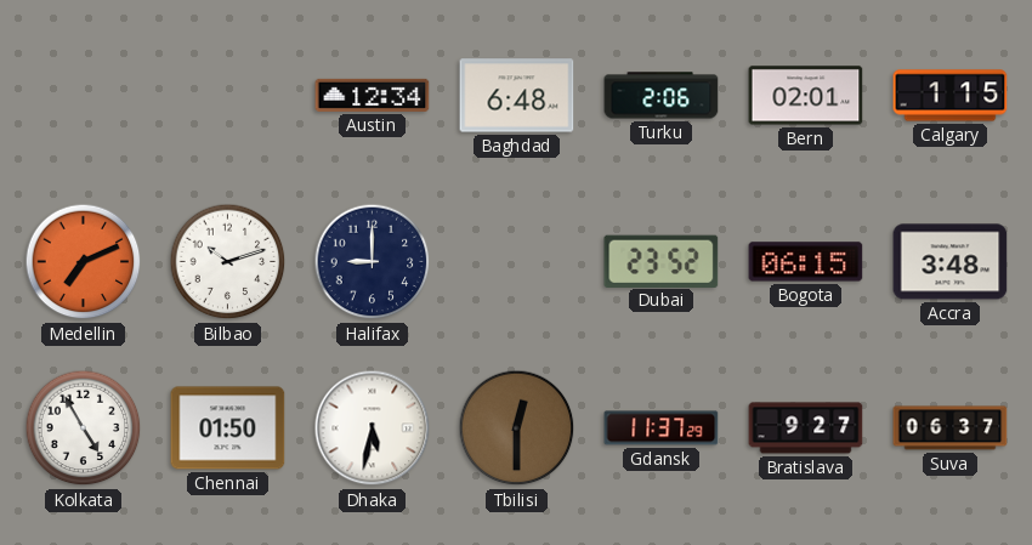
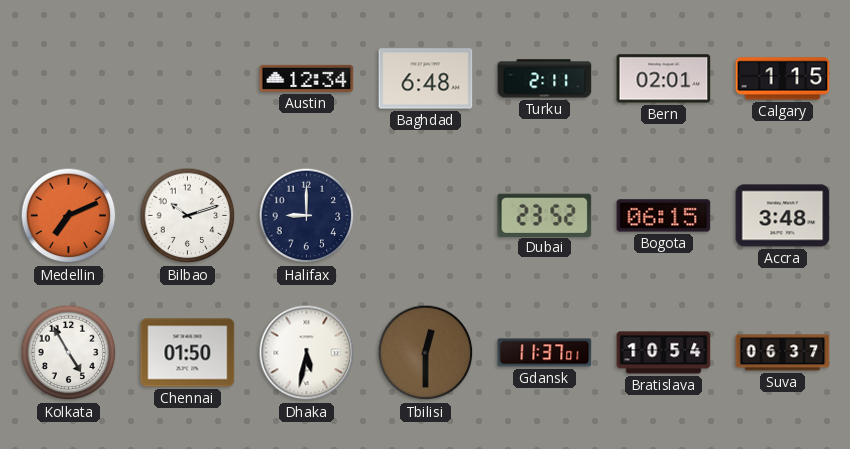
Turku: 2:06 -> 2:11 (545, 79)
Gdansk: 11:37:29 -> 11:37:01 (545, 353)
Bratislava: 9:27 -> 10:54 (664, 353)
